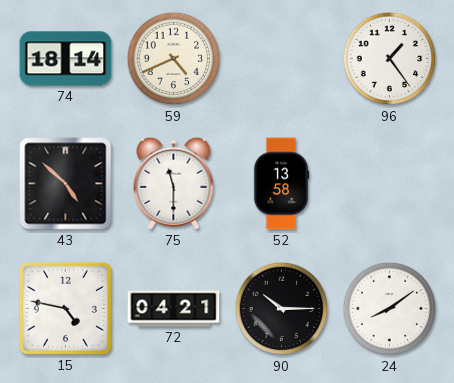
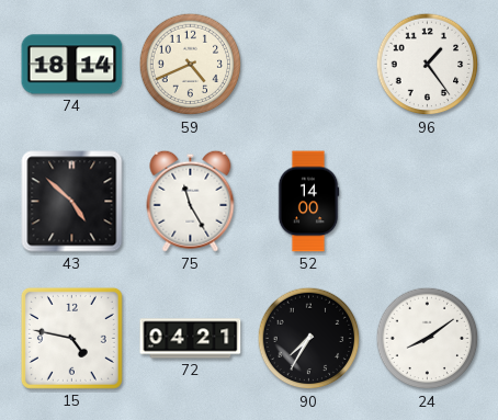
75: 11:30 -> 11:25 (191, 201)
52: 13:58 -> 14:00 (308, 202)
90: 10:15 -> 7:35 (309, 339)
